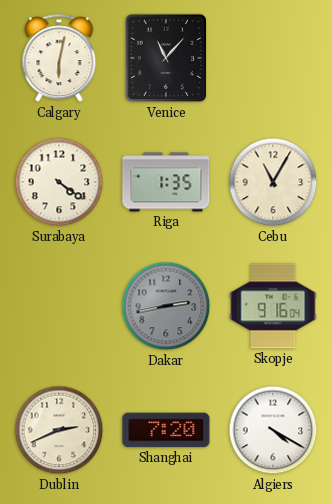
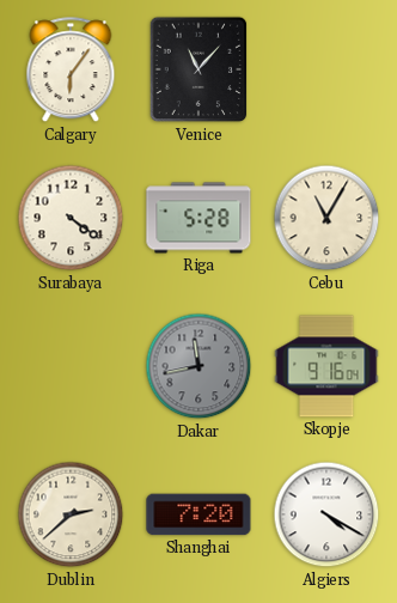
Calgary: 6:02 -> 6:06 (71, 71)
Riga: 1:35 -> 5:28 (198, 218)
Dakar: 2:43 -> 11:43 (198, 366)
Dublin: 2:41 -> 2:38 (71, 514)
